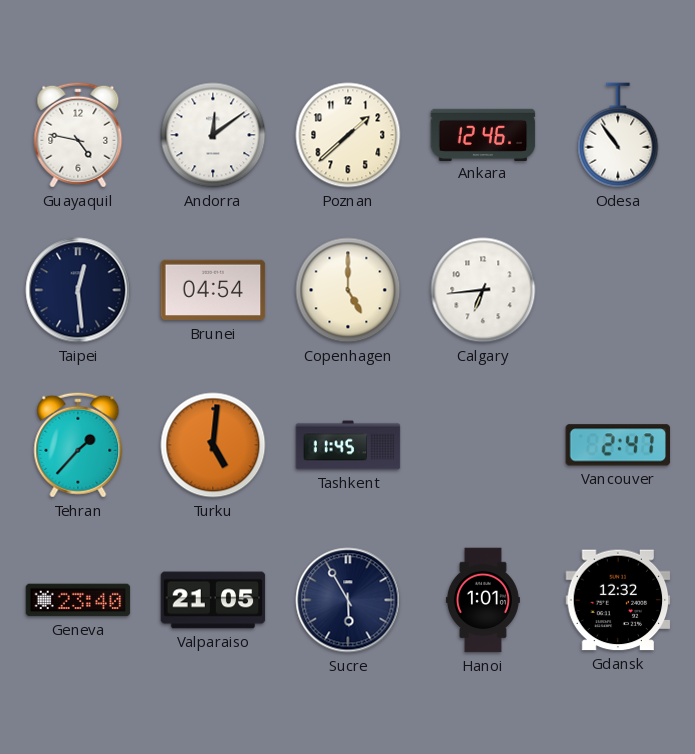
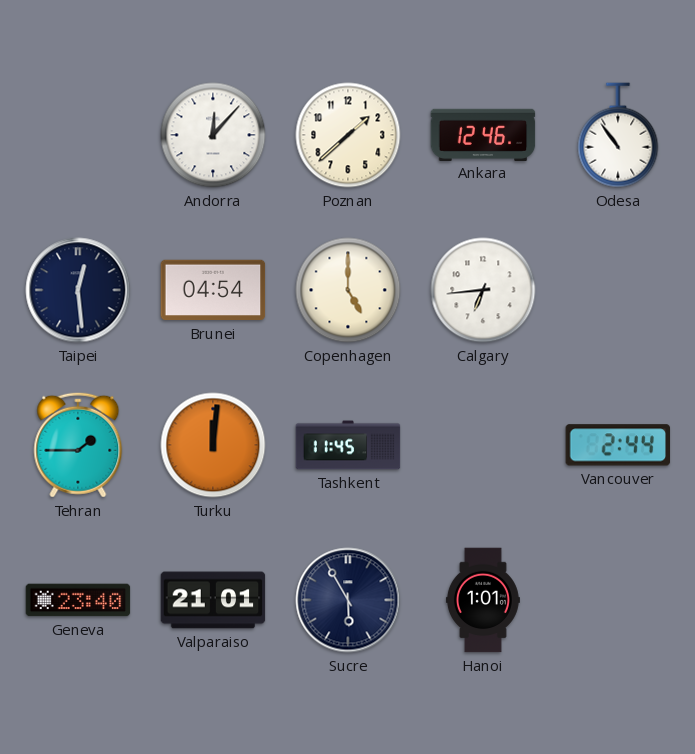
Guayaquil: 4:47 -> none (78, 135)
Andorra: 12:09 -> 12:07 (213, 135)
Tehran: 1:37 -> 1:45 (78, 445)
Turku: 5:01 -> 12:01 (213, 445)
Vancouver: 2:47 -> 2:44 (618, 445)
Valparaiso: 21:05 -> 21:01 (213, 600)
Gdansk: 12:32 -> none (618, 600)
